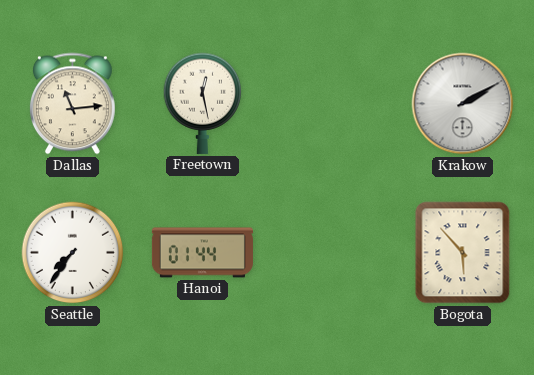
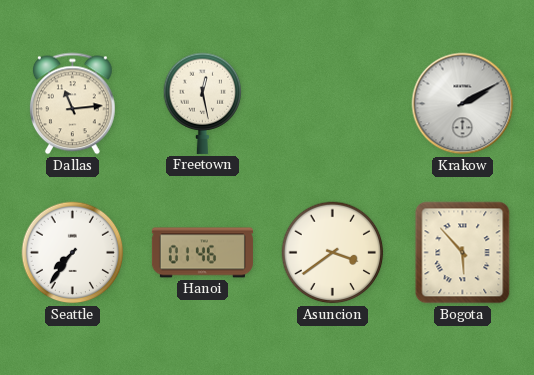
Hanoi: 01:44 -> 01:46 (202, 253)
Asuncion: none -> 3:39 (333, 253)
